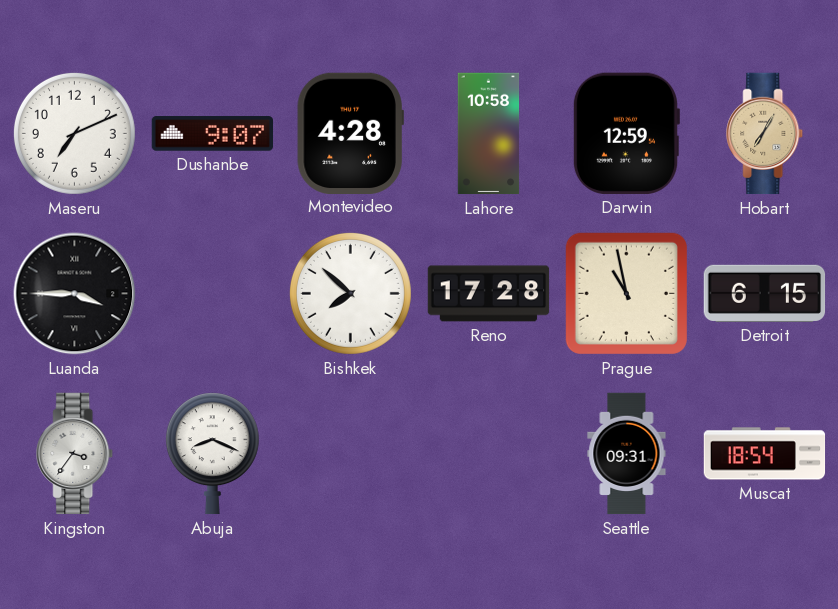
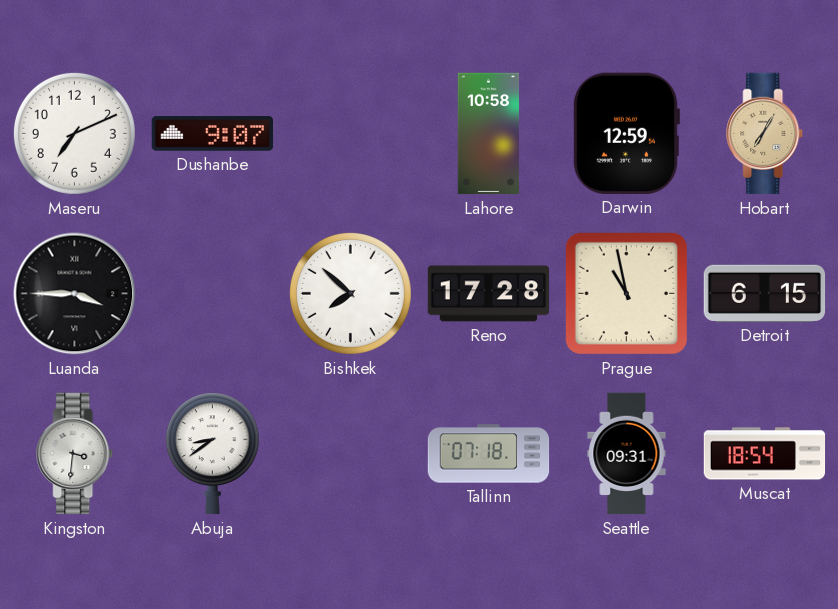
Montevideo: 4:28 -> none (350, 133)
Kingston: 3:36 -> 3:31 (75, 454)
Abuja: 8:19 -> 8:39 (212, 454)
Tallinn: none -> 07:18 (489, 454)
